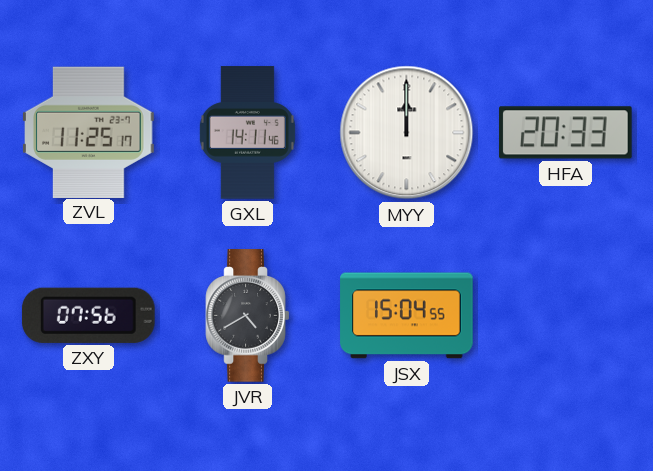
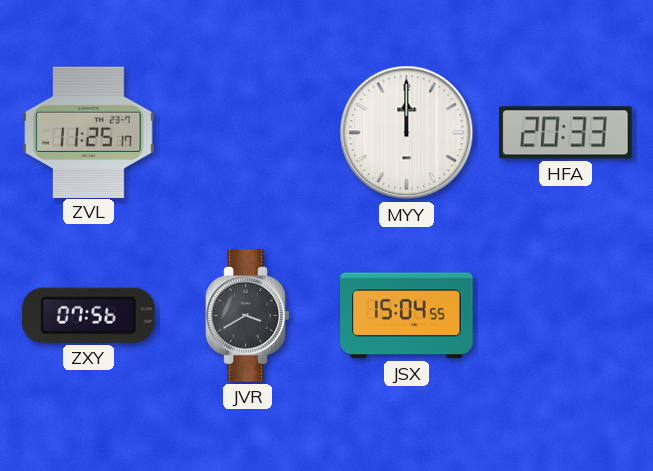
GXL: 14:11 -> none (247, 133)
JVR: 4:40 -> 3:40 (248, 316)
